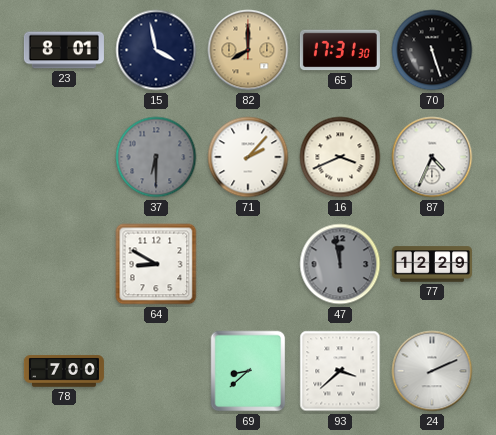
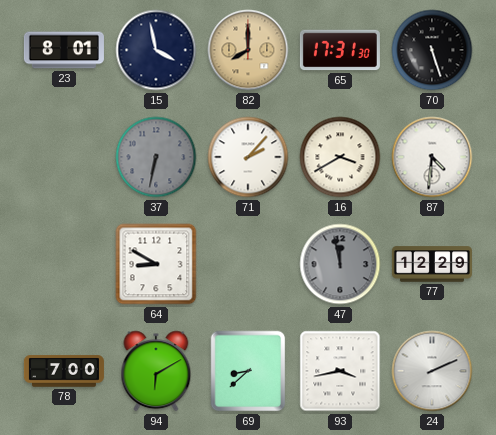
37: 6:30 -> 6:32 (156, 157)
16: 3:41 -> 3:40 (340, 157)
87: 4:34 -> 4:31 (432, 157)
94: none -> 6:10 (156, 371)
93: 3:38 -> 3:43 (340, 371)
